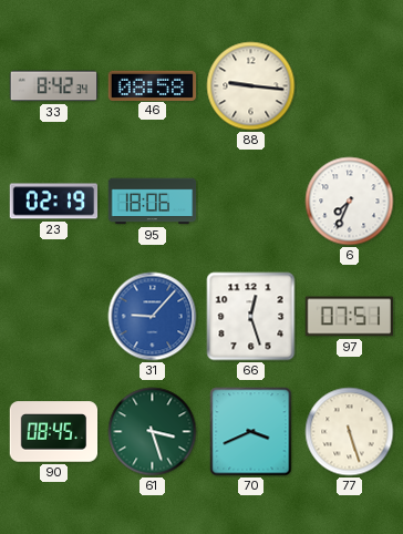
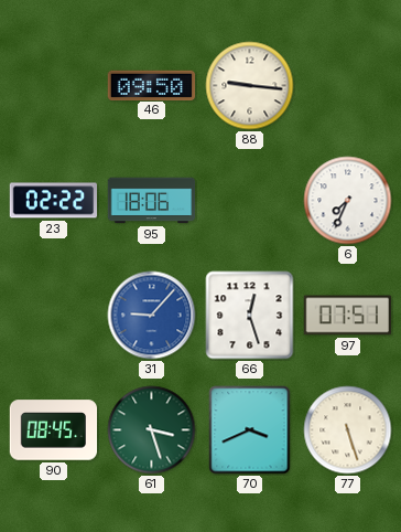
33: 8:42 -> none (54, 86)
46: 08:58 -> 09:50 (152, 85)
23: 02:19 -> 02:22 (54, 201)
